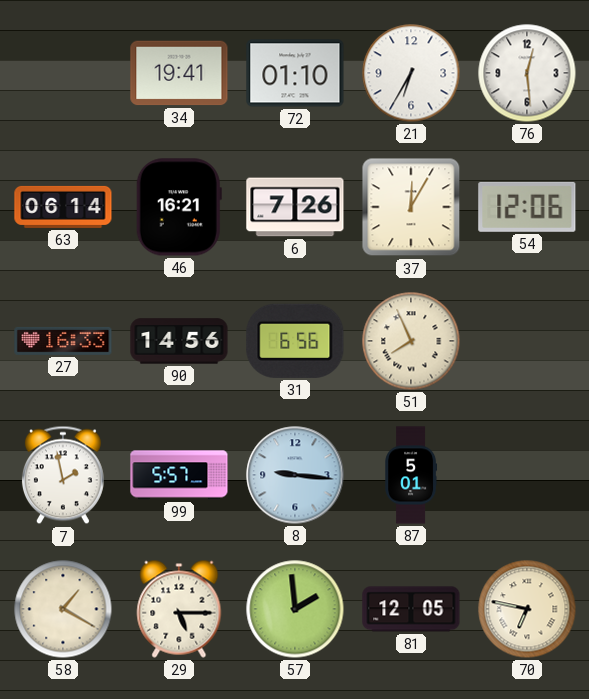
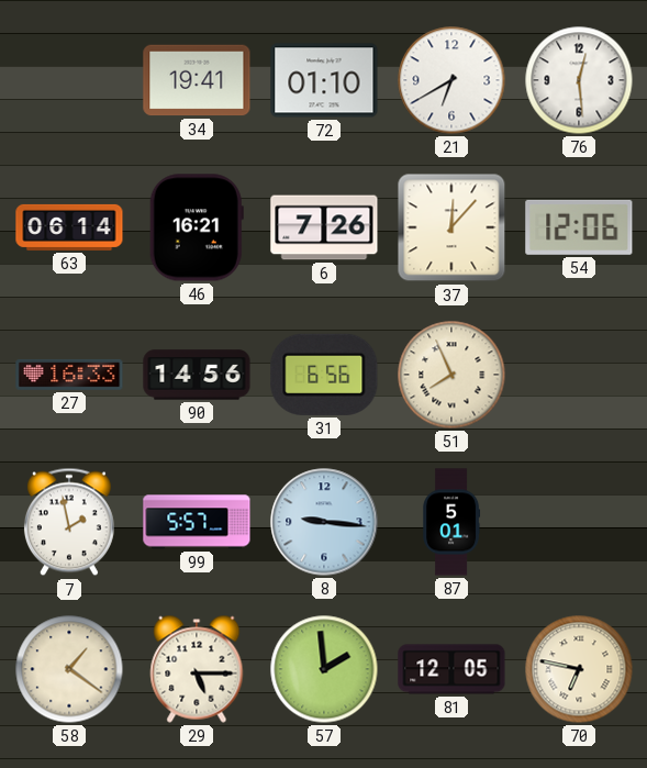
21: 6:35 -> 6:40 (451, 80)
37: 12:05 -> 12:07 (451, 227)
58: 1:20 -> 1:21 (69, 669)
